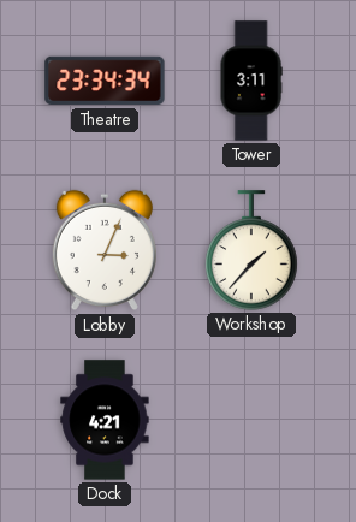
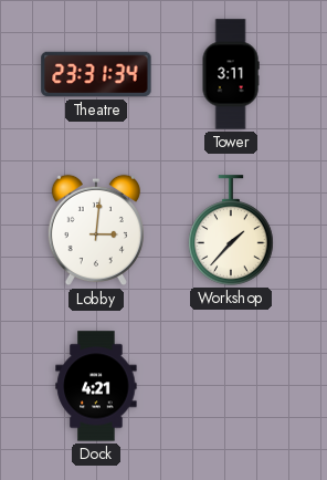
Theatre: 23:34 -> 23:31 (96, 74)
Lobby: 3:04 -> 3:01 (96, 230)
